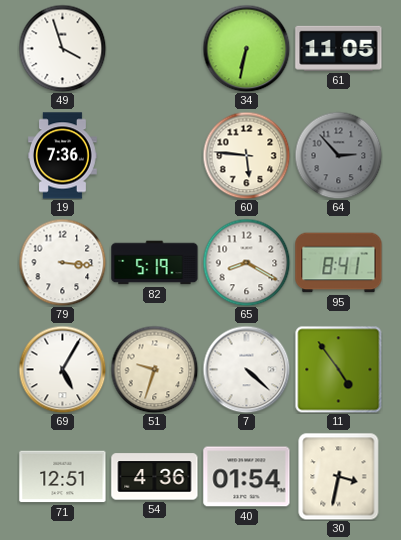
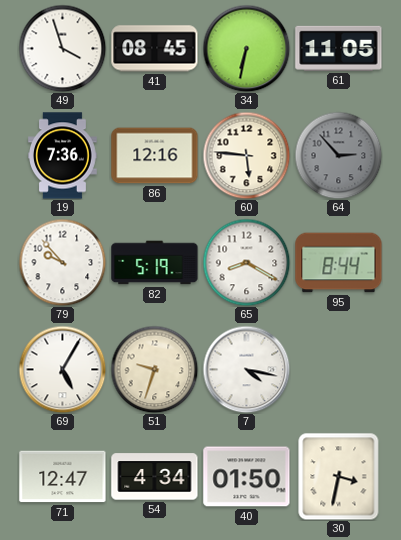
41: none -> 08:45 (155, 49)
86: none -> 12:16 (155, 156)
79: 3:16 -> 9:53 (62, 262)
95: 8:41 -> 8:44 (339, 263)
7: 4:22 -> 4:17 (246, 369)
11: 4:54 -> none (338, 369)
71: 12:51 -> 12:47 (63, 477)
54: 4:36 -> 4:34 (155, 477)
40: 01:54 -> 01:50 (247, 477)
